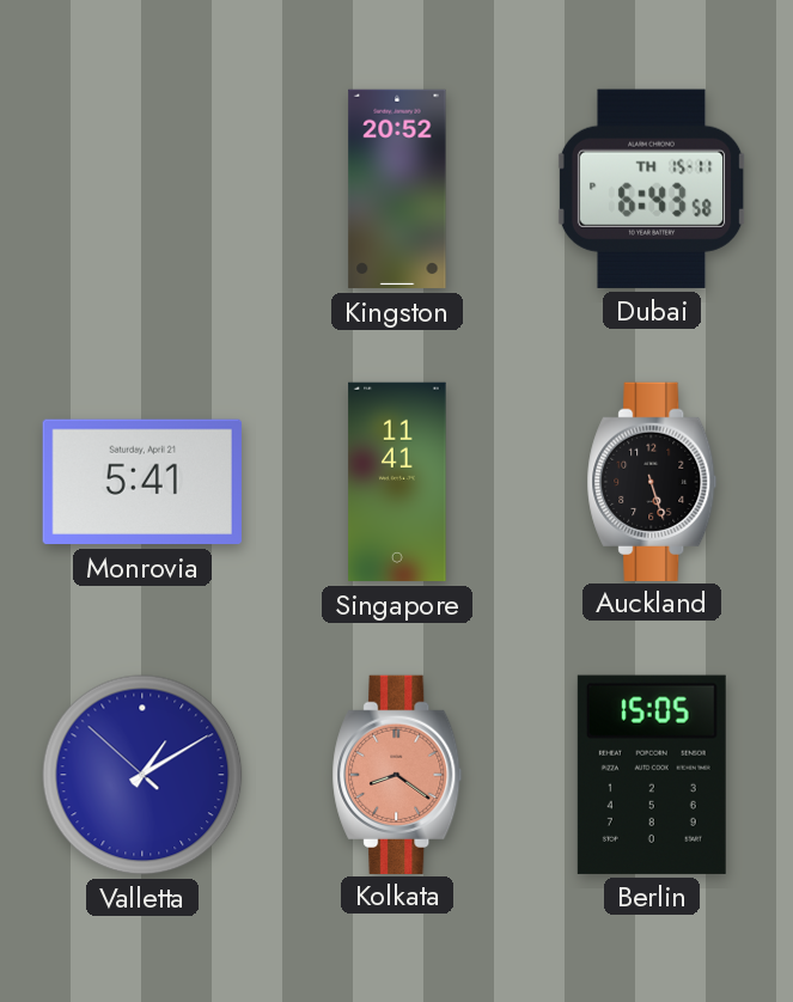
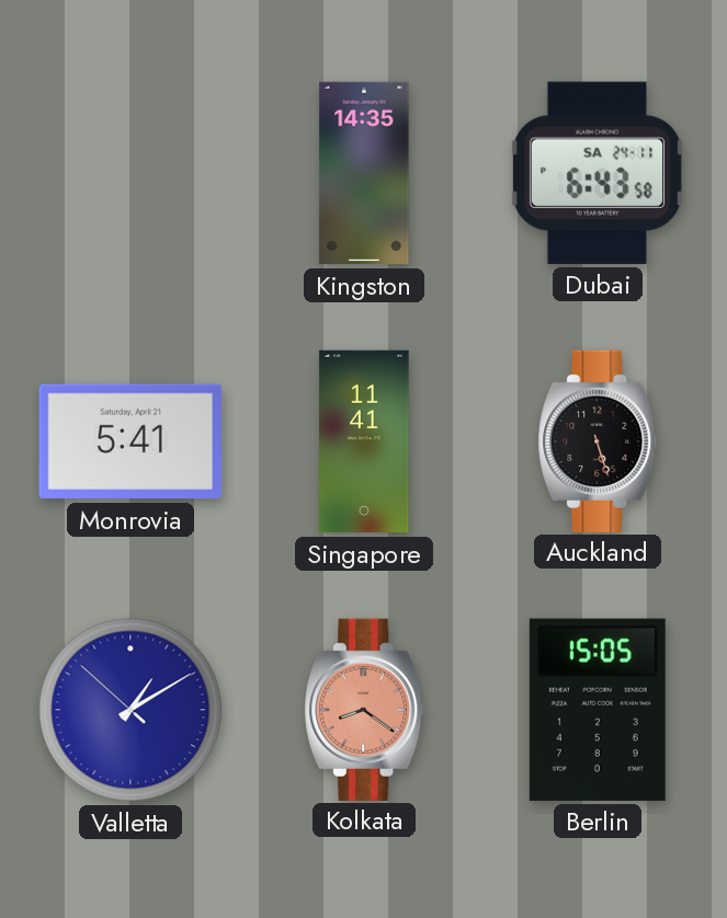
Kingston: 20:52 -> 14:35 (364, 173)
Dubai date: TH 15-11 -> SA 24-11 (598, 173)
